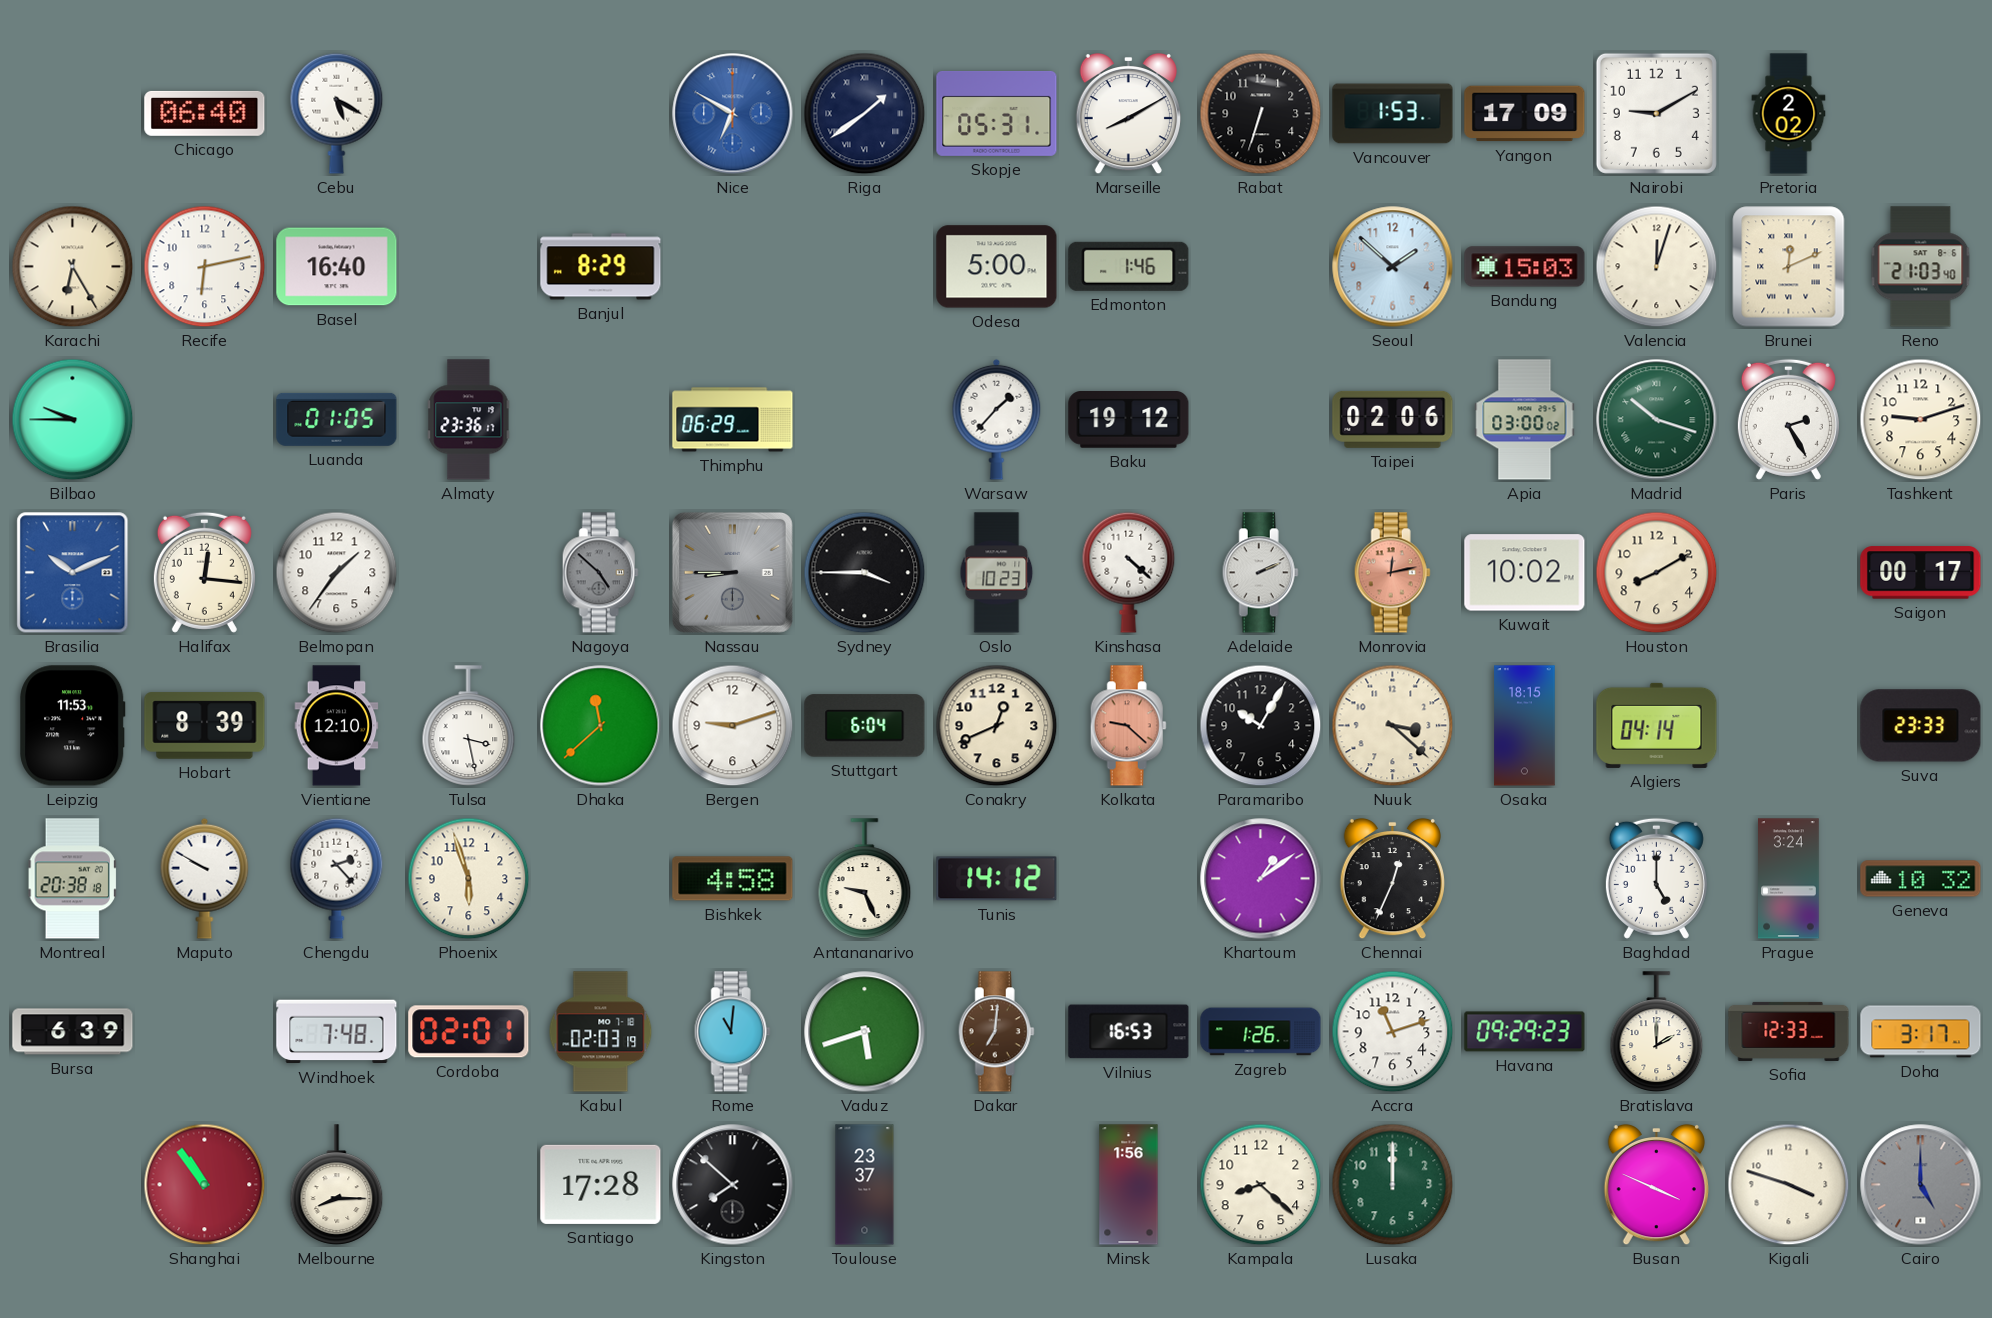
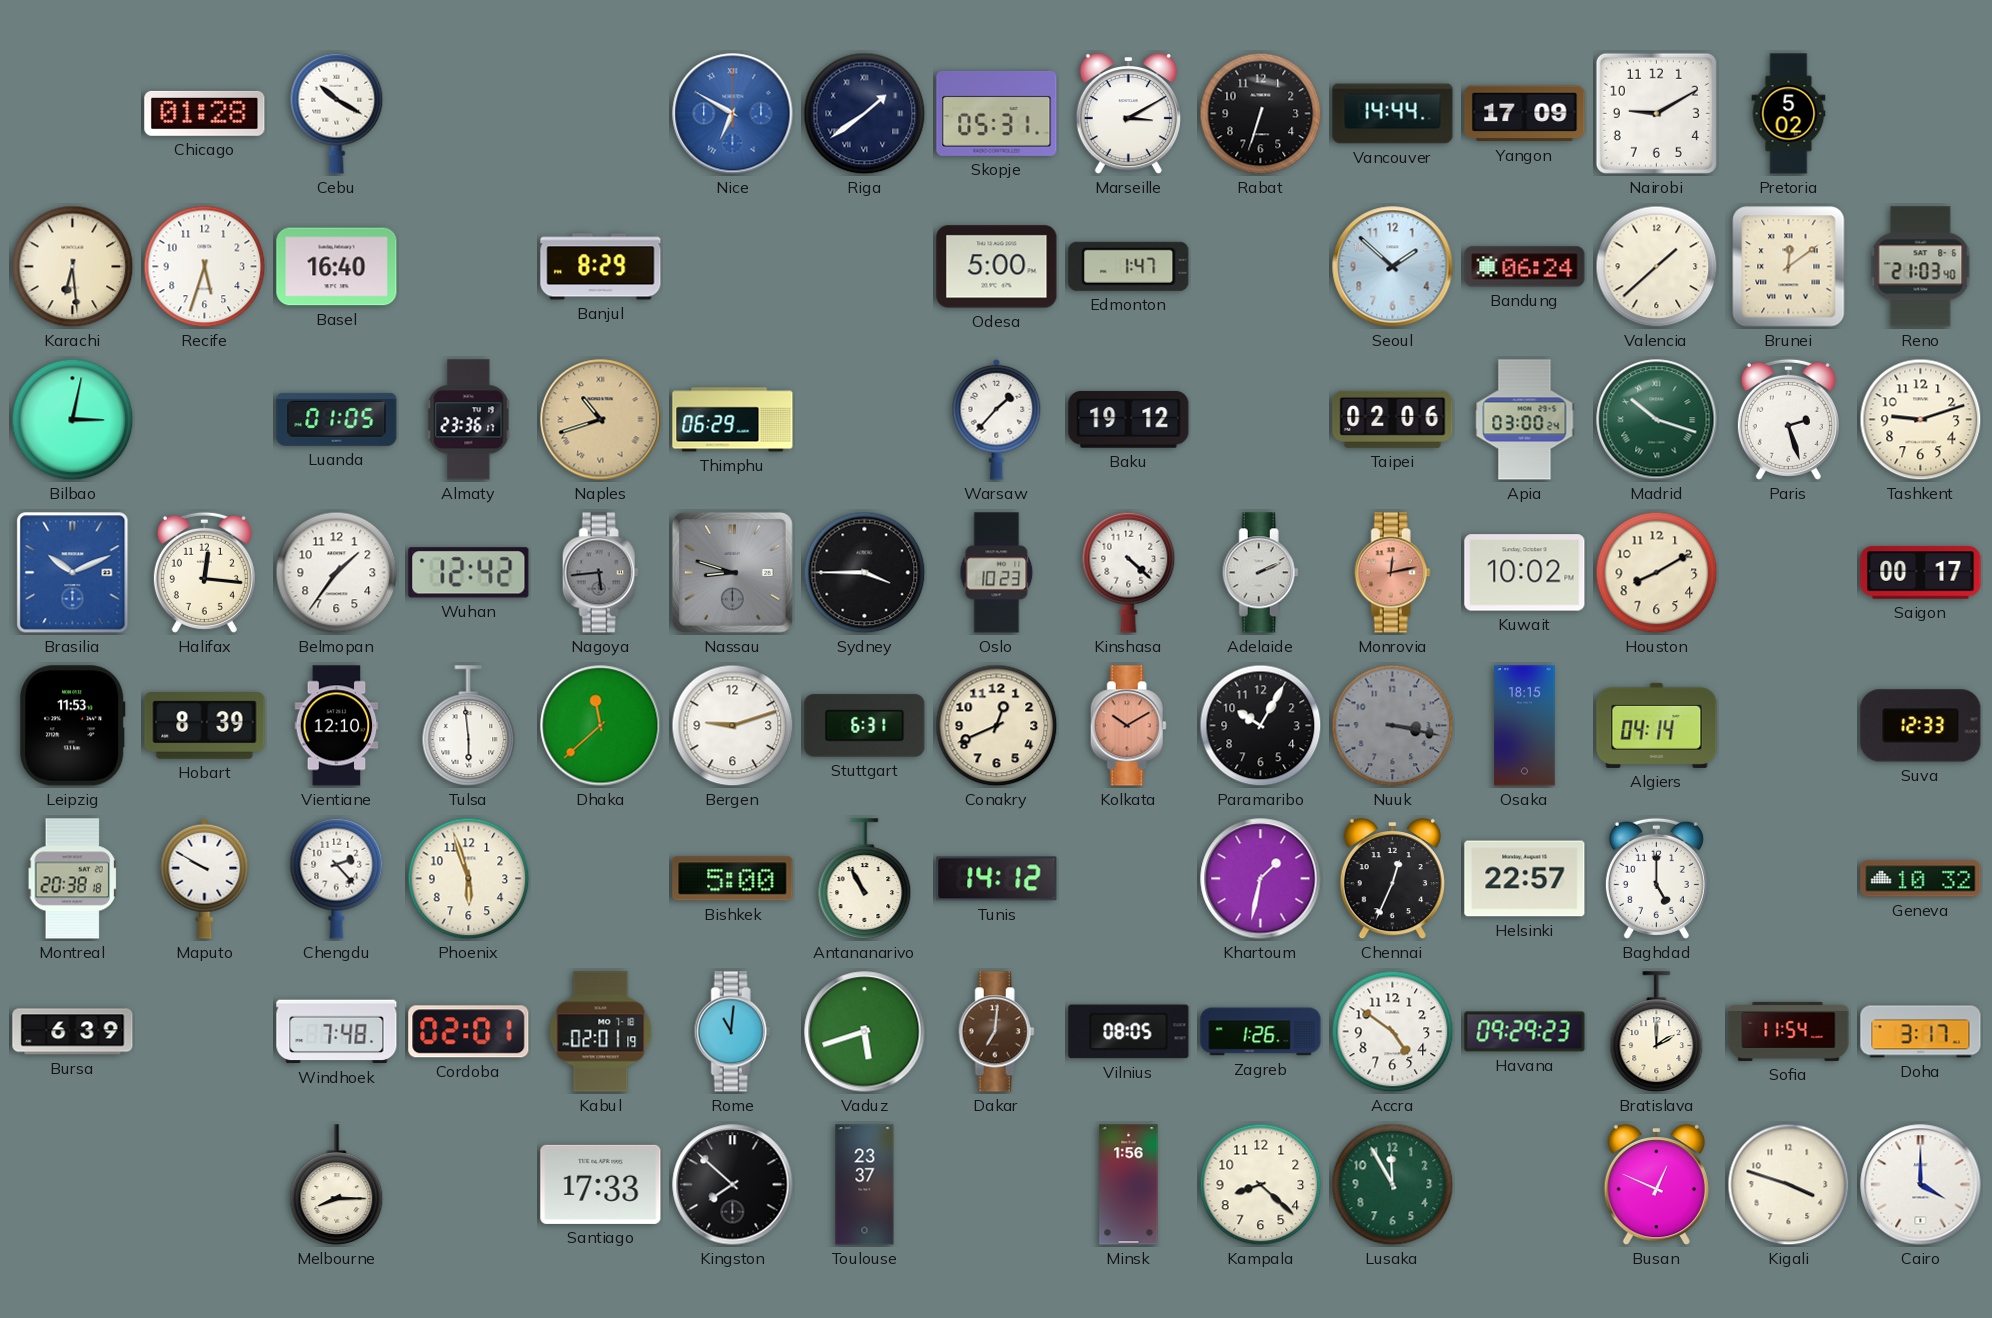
Chicago: 06:40 -> 01:28 (205, 113)
Cebu: 5:20 -> 10:20 (337, 113)
Marseille: 8:10 -> 3:10 (1128, 114)
Vancouver: 1:53 -> 14:44 (1393, 114)
Pretoria: 2:02 -> 5:02 (1789, 114)
Karachi: 6:25 -> 6:29 (73, 267)
Recife: 6:13 -> 5:33 (205, 267)
Edmonton: 1:46 -> 1:47 (1129, 266)
Bandung: 15:03 -> 06:24 (1525, 267)
Valencia: 12:03 -> 1:38 (1657, 267)
Brunei: 12:11 -> 12:09 (1789, 267)
Bilbao: 9:45 -> 3:02 (73, 420)
Naples: none -> 10:42 (601, 420)
Apia: 03:00:02 -> 03:00:24 (1525, 420)
Paris: 2:25 -> 2:27 (1788, 419)
Wuhan: none -> 12:42 (469, 573)
Nagoya: 4:52 -> 5:44 (600, 573)
Nassau: 8:45 -> 8:48 (732, 572)
Tulsa: 3:28 -> 5:59 (469, 726)
Stuttgart: 6:04 -> 6:31 (865, 726)
Kolkata: 9:22 -> 10:10 (1128, 726)
Nuuk: 3:22 -> 3:17 (1393, 726)
Nuuk dial: cream -> grey (1393, 726)
Suva: 23:33 -> 12:33 (1921, 726)
Bishkek: 4:58 -> 5:00 (733, 879)
Antananarivo: 9:26 -> 10:55 (865, 879)
Khartoum: 1:09 -> 1:32 (1261, 879)
Helsinki: none -> 22:57 (1525, 879)
Prague: 3:24 -> none (1789, 879)
Kabul: 02:03 -> 02:01 (601, 1032)
Vilnius: 16:53 -> 08:05 (1129, 1032)
Accra: 11:12 -> 4:51 (1393, 1032)
Sofia: 12:33 -> 11:54 (1789, 1031)
Shanghai: 10:54 -> none (205, 1185)
Santiago: 17:28 -> 17:33 (601, 1184)
Lusaka: 12:00 -> 11:55 (1393, 1185)
Busan: 3:49 -> 12:49 (1656, 1185)
Cairo: 5:00 -> 4:00 (1921, 1185)
Cairo dial: grey -> white (1921, 1185)
